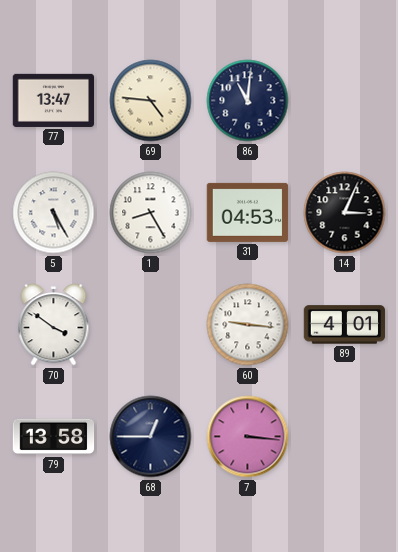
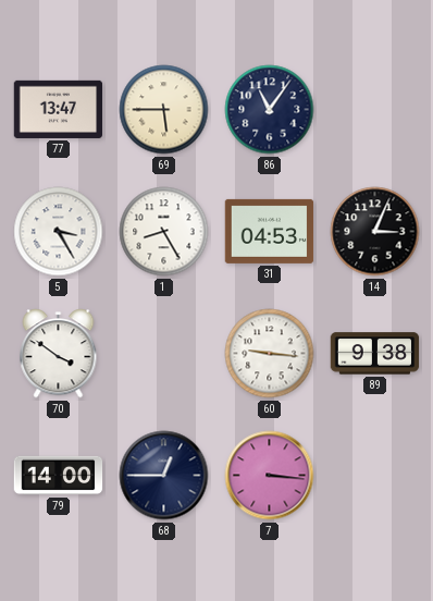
69: 4:46 -> 5:45 (164, 110)
86: 11:01 -> 11:06 (270, 110)
5: 5:25 -> 3:25 (59, 232)
89: 4:01 -> 9:38 (375, 354)
79: 13:58 -> 14:00 (59, 476)
